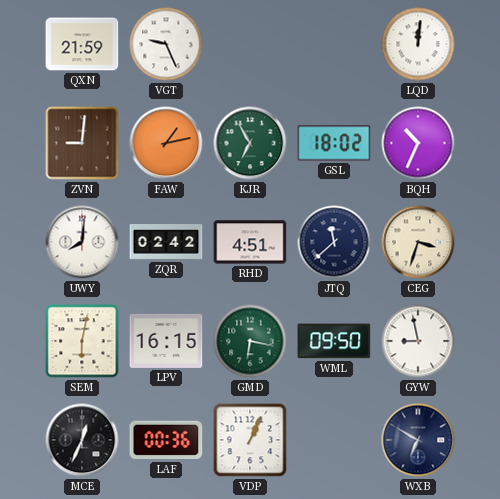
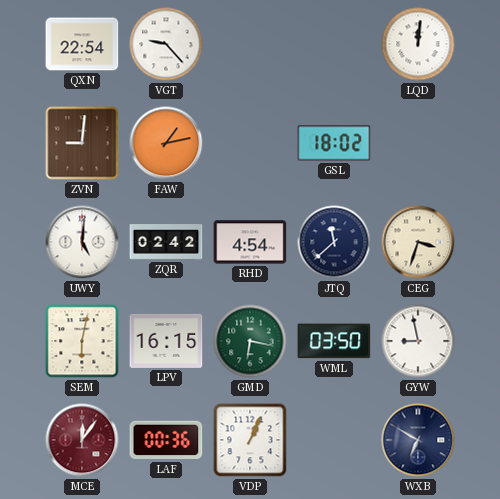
QXN: 21:59 -> 22:54 (82, 44)
VGT: 9:26 -> 9:23 (166, 44)
KJR: 6:55 -> none (250, 143)
BQH: 10:34 -> none (418, 143)
UWY: 8:01 -> 5:01 (82, 242)
RHD: 4:51 -> 4:54 (250, 242)
WML: 09:50 -> 03:50 (334, 341)
MCE: 12:34 -> 12:06 (82, 440)
MCE dial: black -> burgundy (82, 440)
